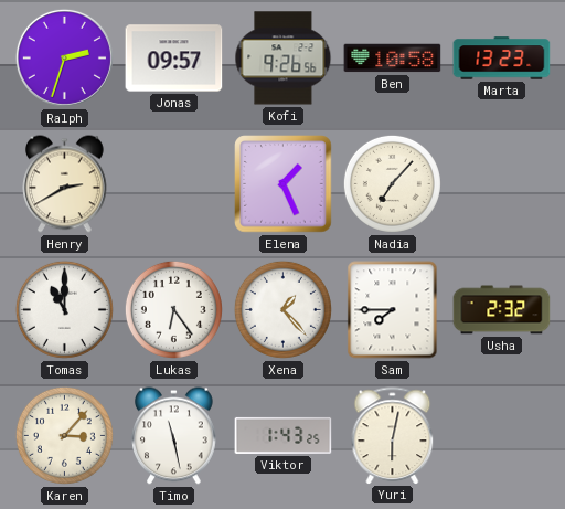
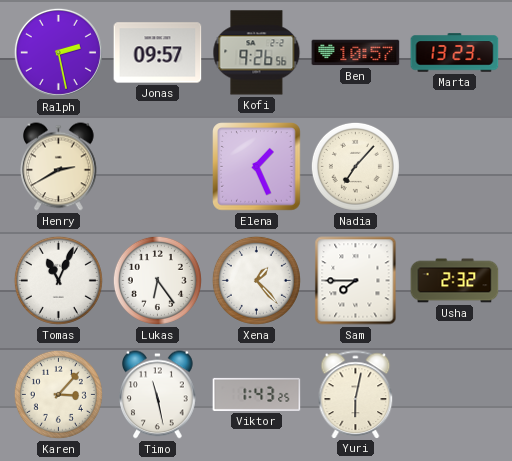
Ralph: 2:33 -> 2:28 (58, 52)
Ben: 10:58 -> 10:57 (356, 53)
Tomas: 11:00 -> 11:04 (58, 280)
